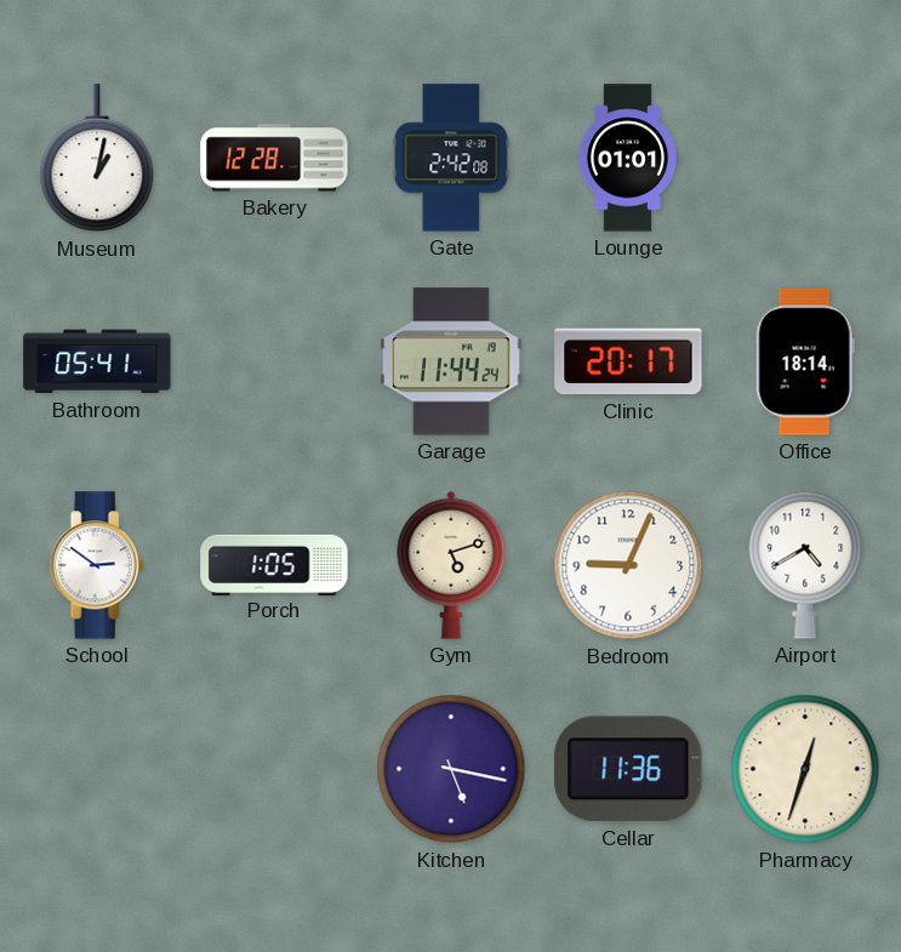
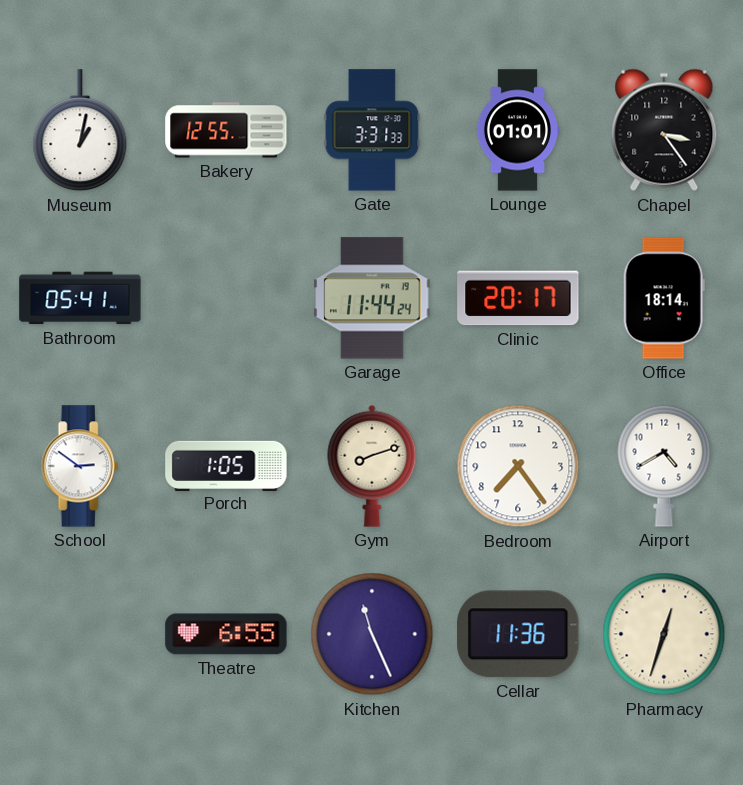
Bakery: 12:28 -> 12:55 (226, 130)
Gate: 2:42 -> 3:31 (372, 130)
Chapel: none -> 3:24 (664, 130)
Gym: 5:12 -> 8:12 (372, 466)
Bedroom: 9:04 -> 7:24 (518, 466)
Theatre: none -> 6:55 (226, 634)
Kitchen: 5:17 -> 11:26 (372, 634)
